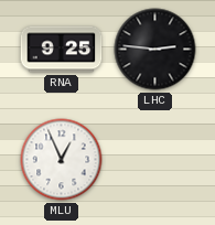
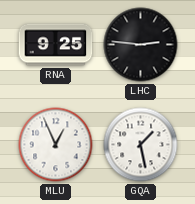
GQA: none -> 1:28 (141, 145)
